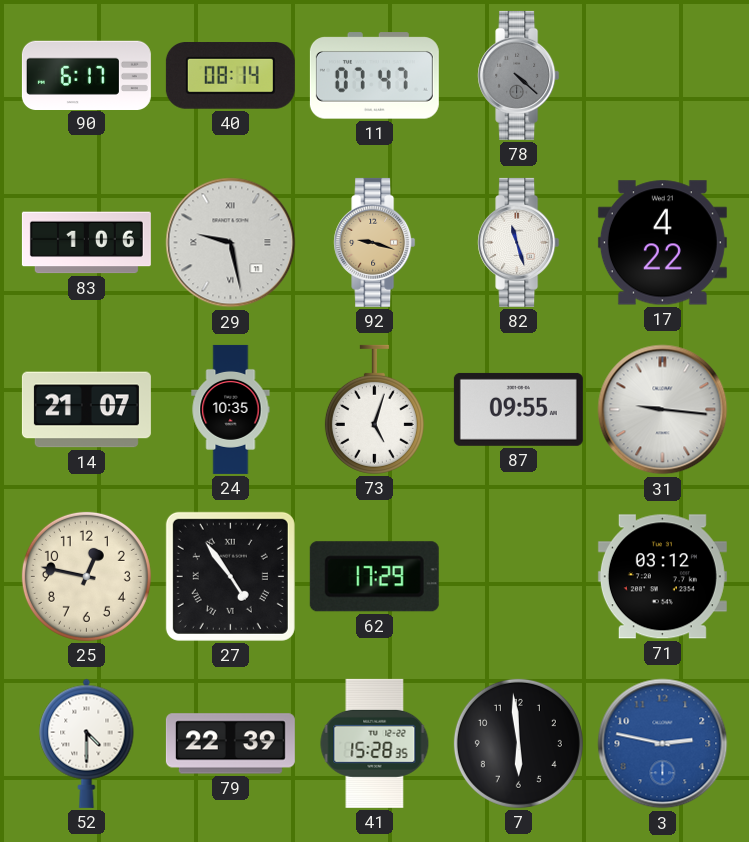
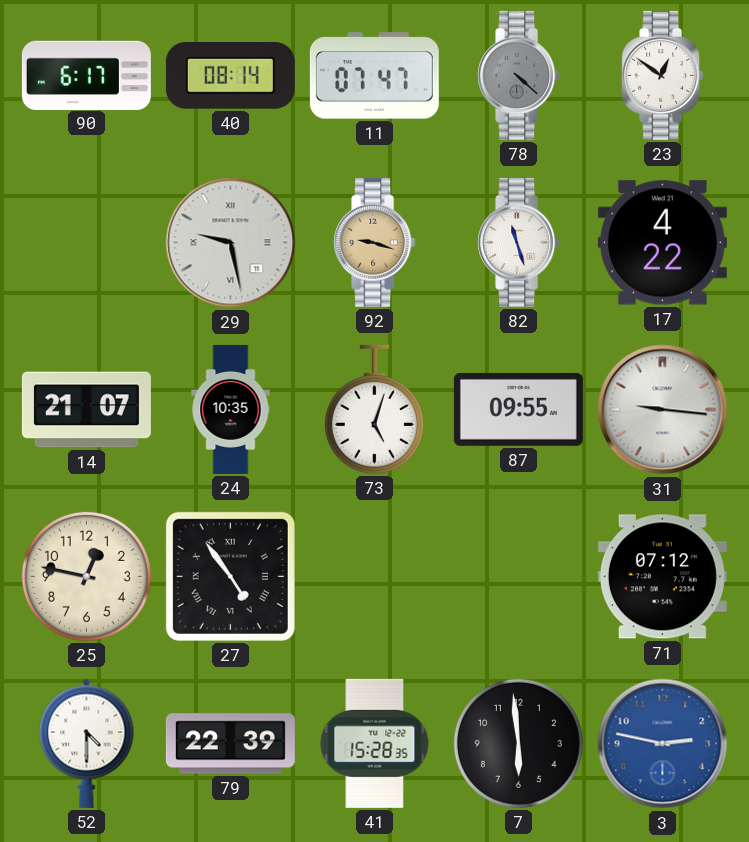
23: none -> 12:51 (663, 75)
83: 1:06 -> none (86, 243)
62: 17:29 -> none (374, 577)
71: 03:12 -> 07:12 (662, 577)
